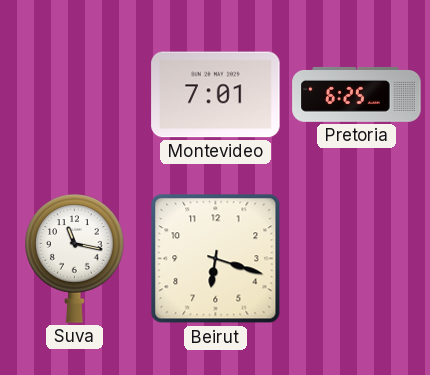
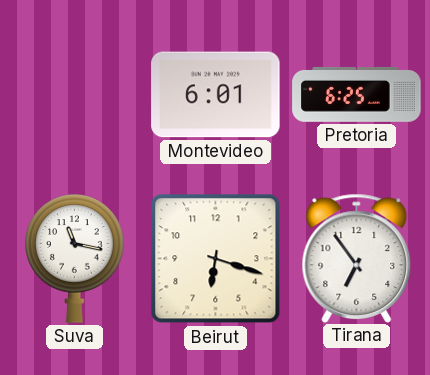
Montevideo: 7:01 -> 6:01 (216, 95)
Tirana: none -> 6:54 (357, 258)
